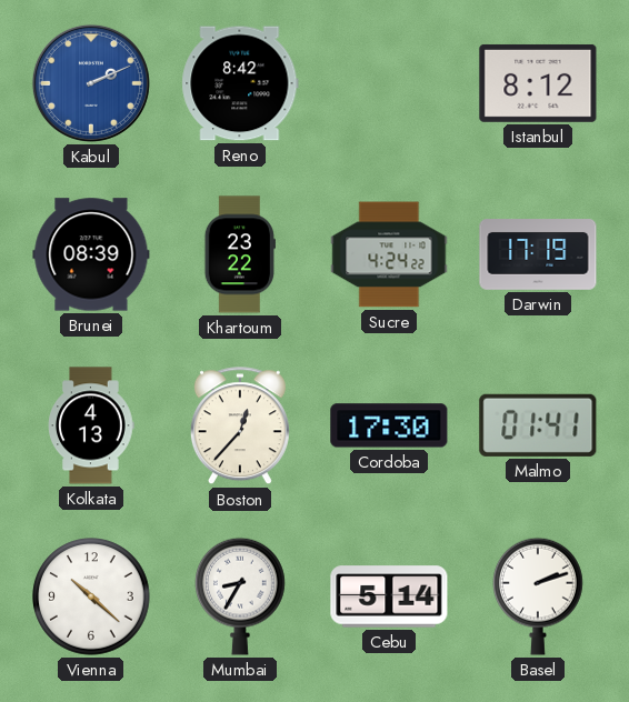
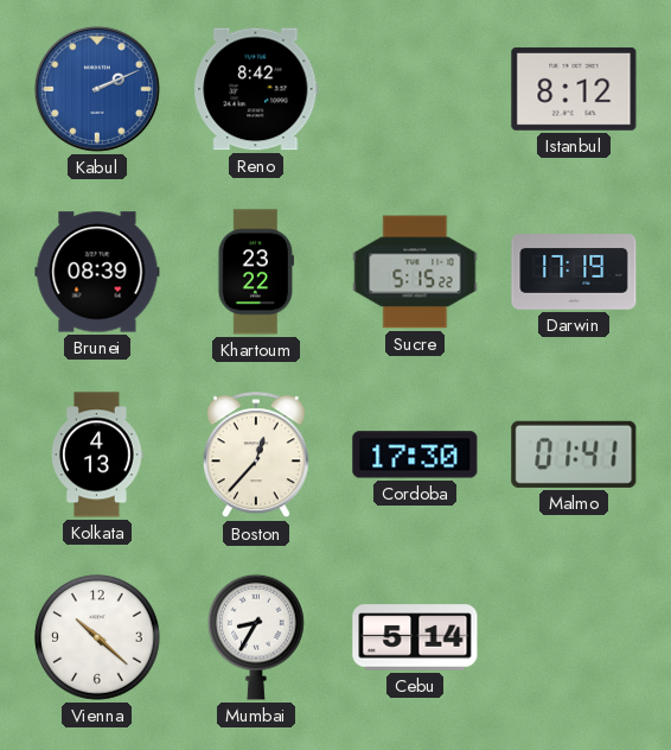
Sucre: 4:24 -> 5:15 (415, 272)
Basel: 2:12 -> none (539, 596)
